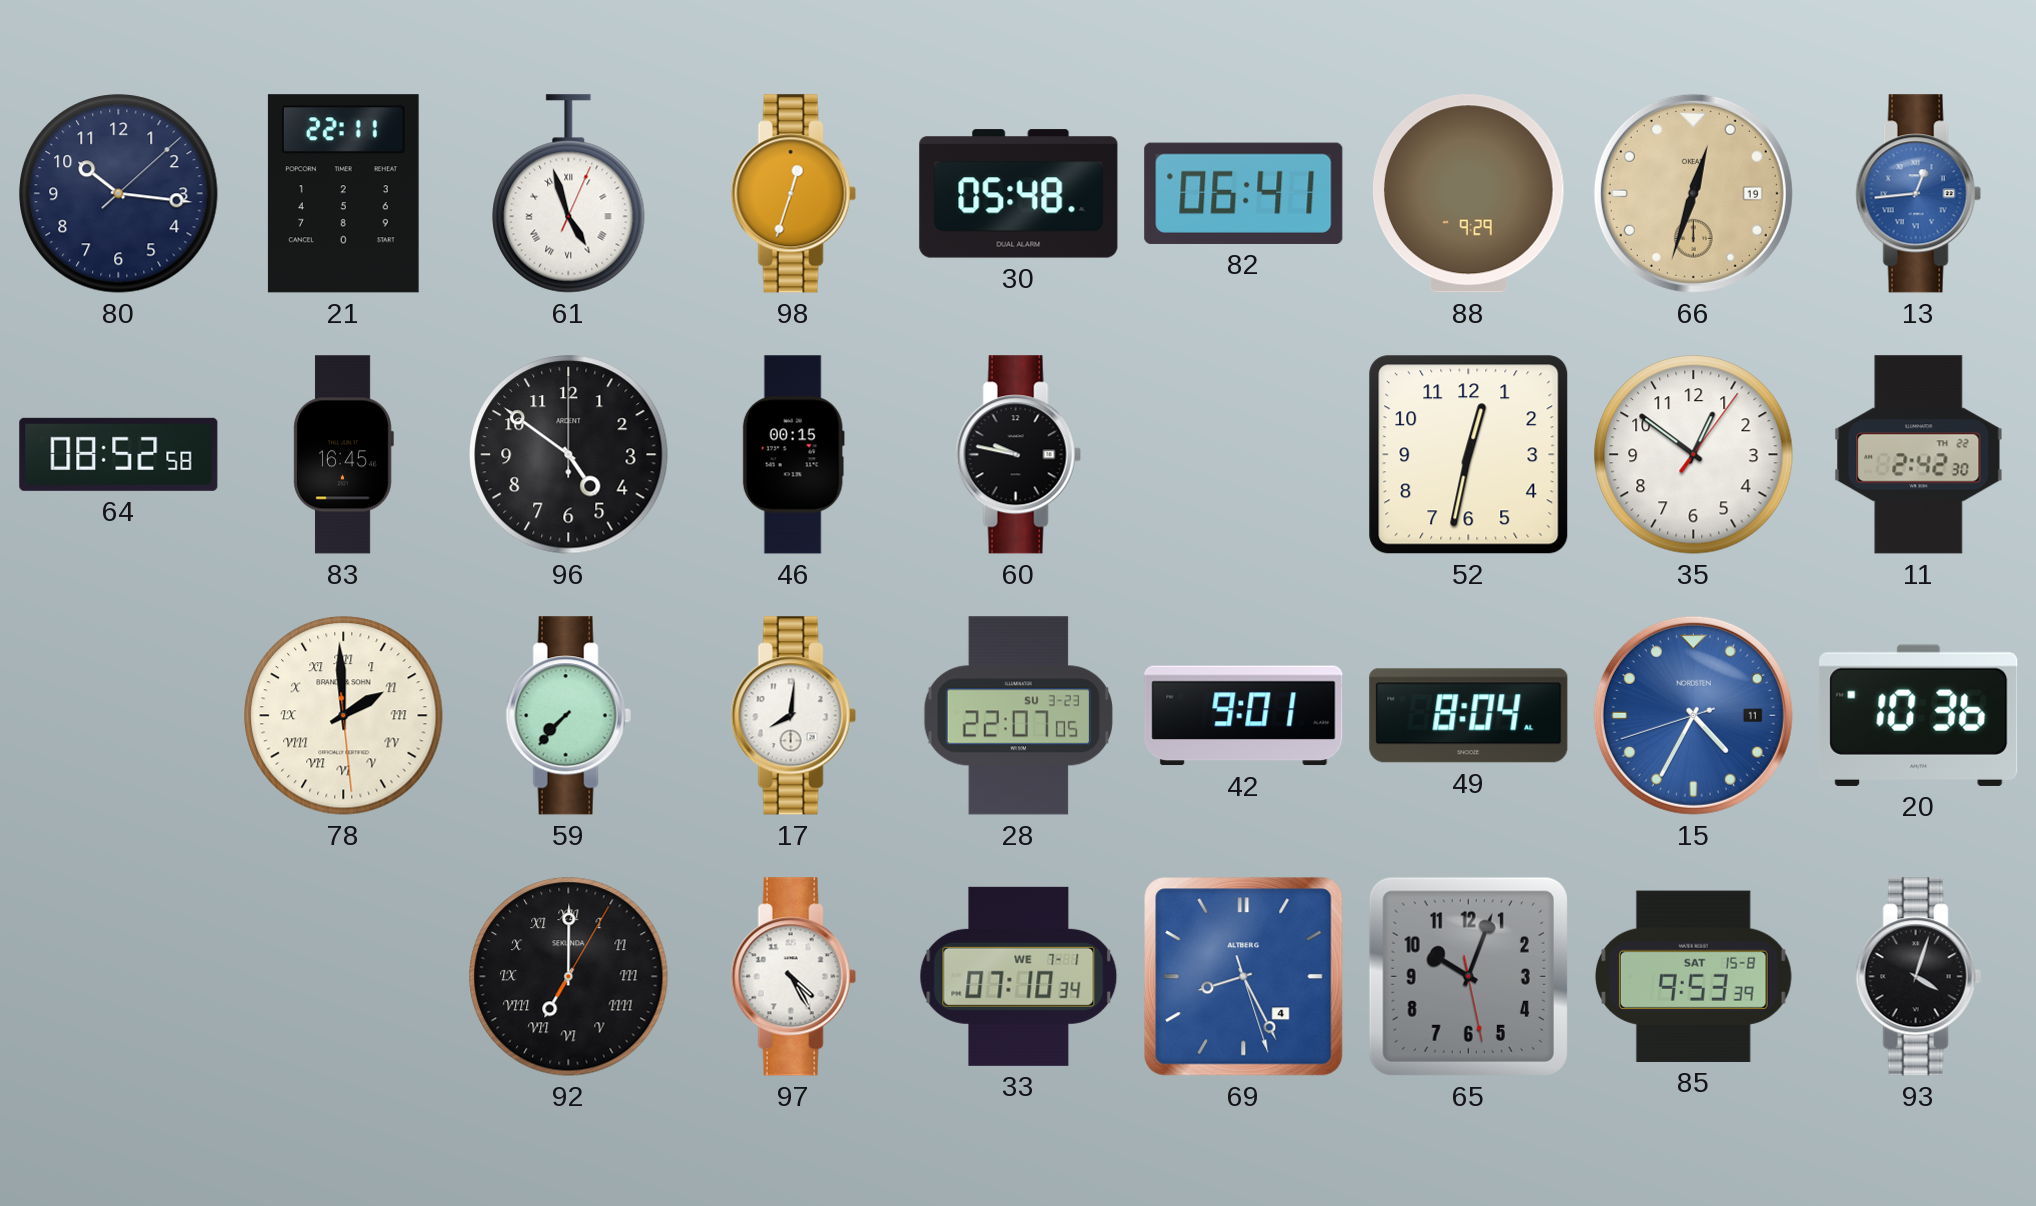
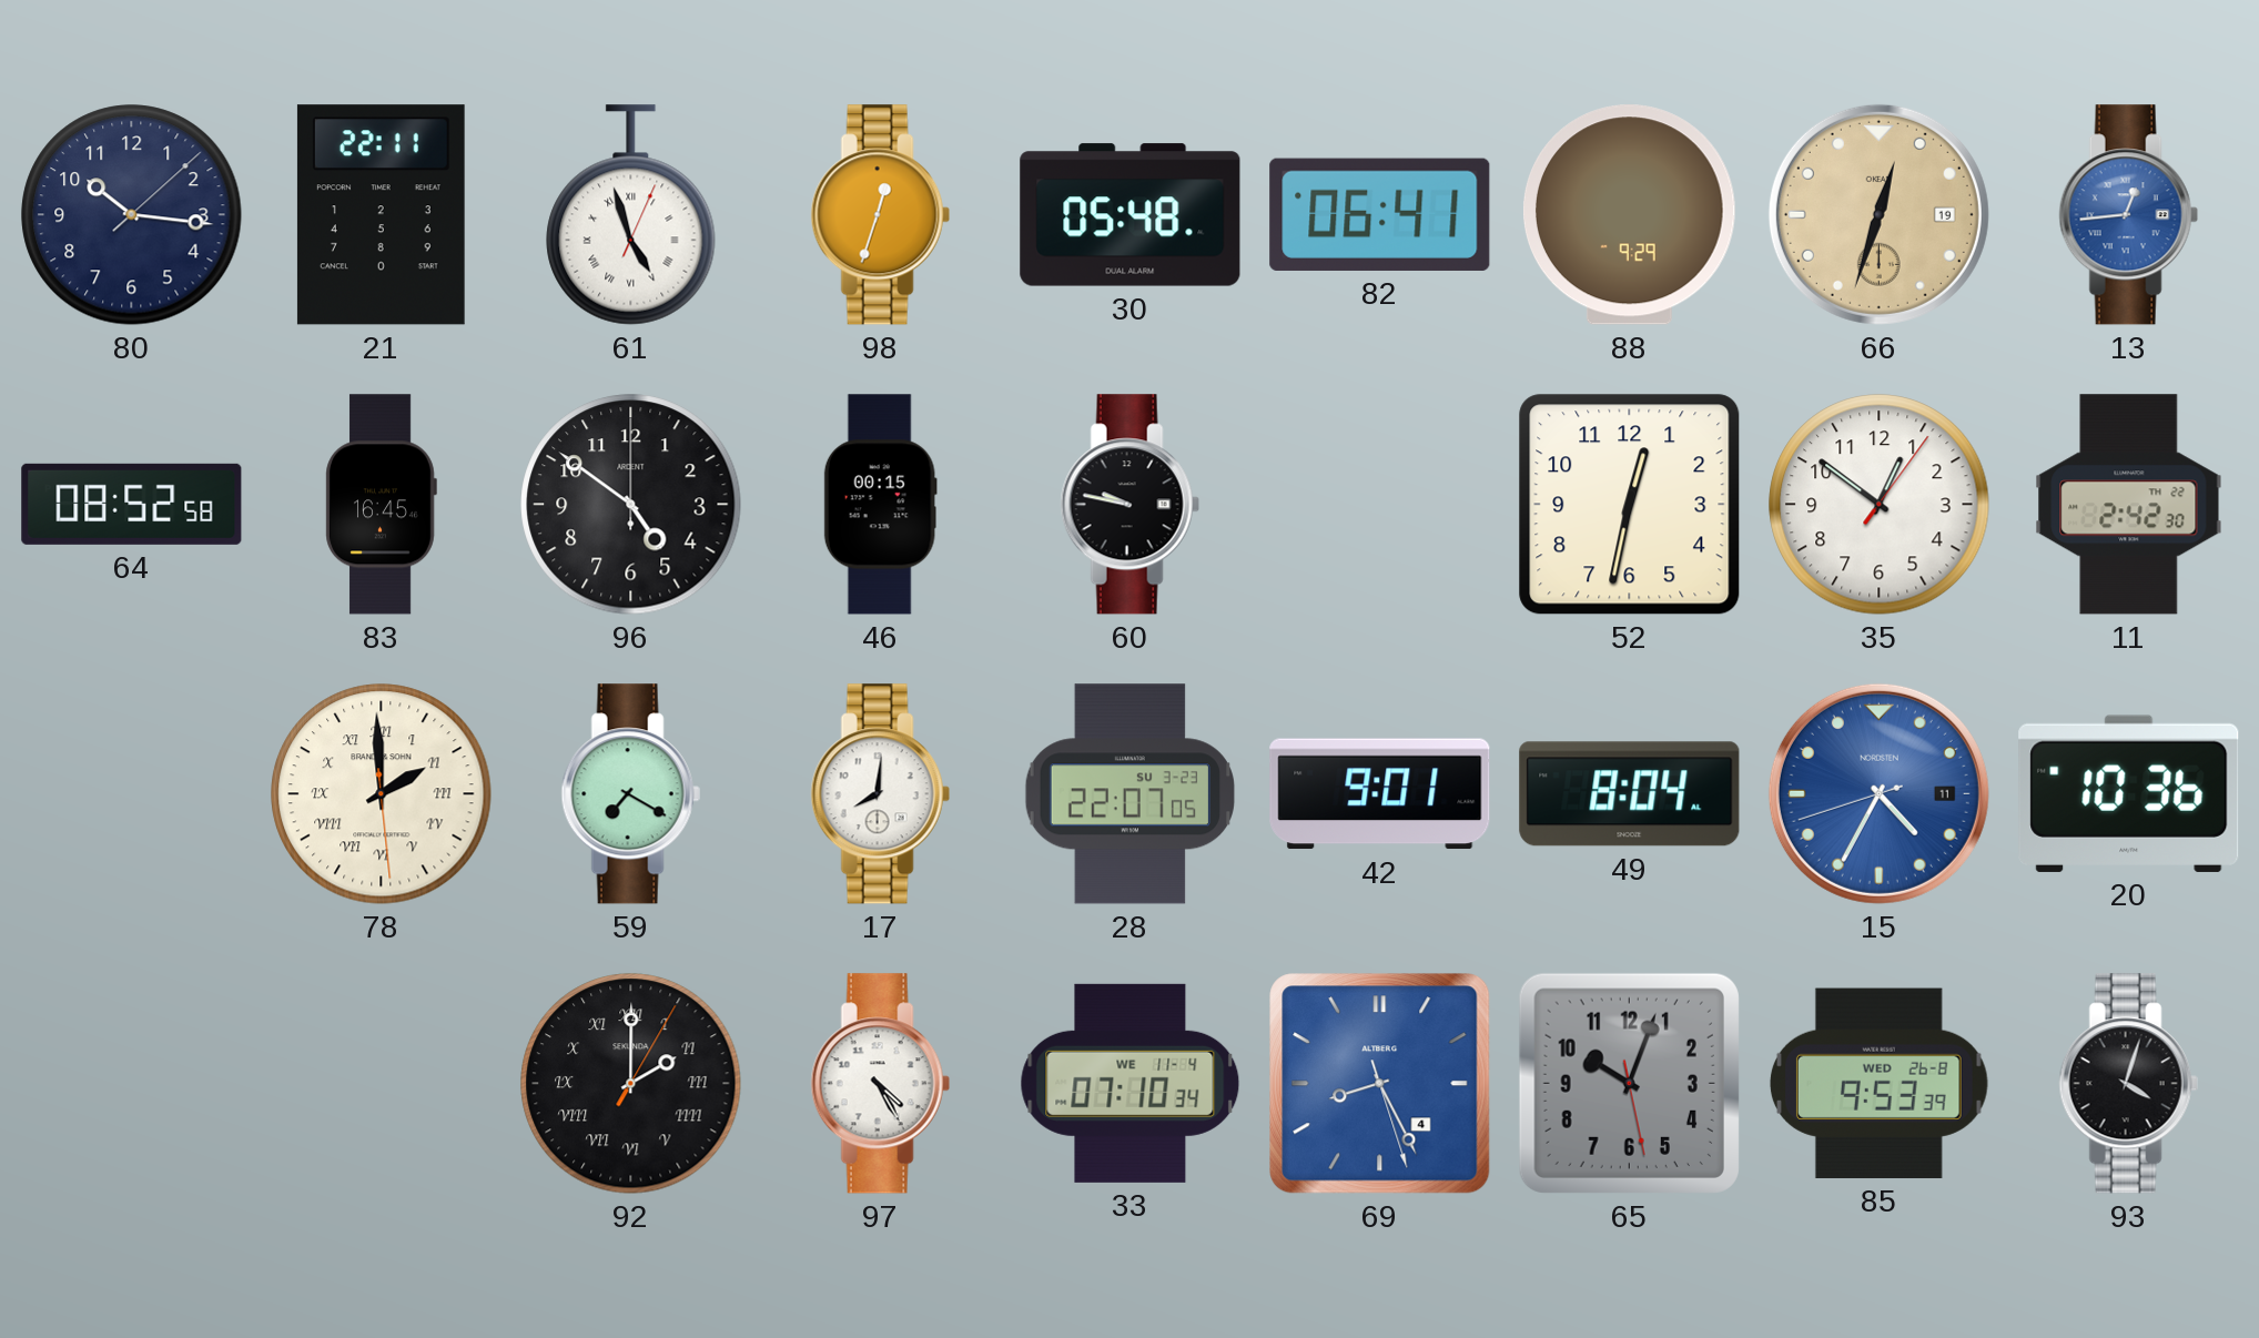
59: 7:37 -> 7:20 (630, 794)
92: 7:00 -> 2:00 (631, 1084)
33 date: WE 7-1 -> WE 11-4 (1131, 1083)
85 date: SAT 15-8 -> WED 26-8 (1878, 1083)
